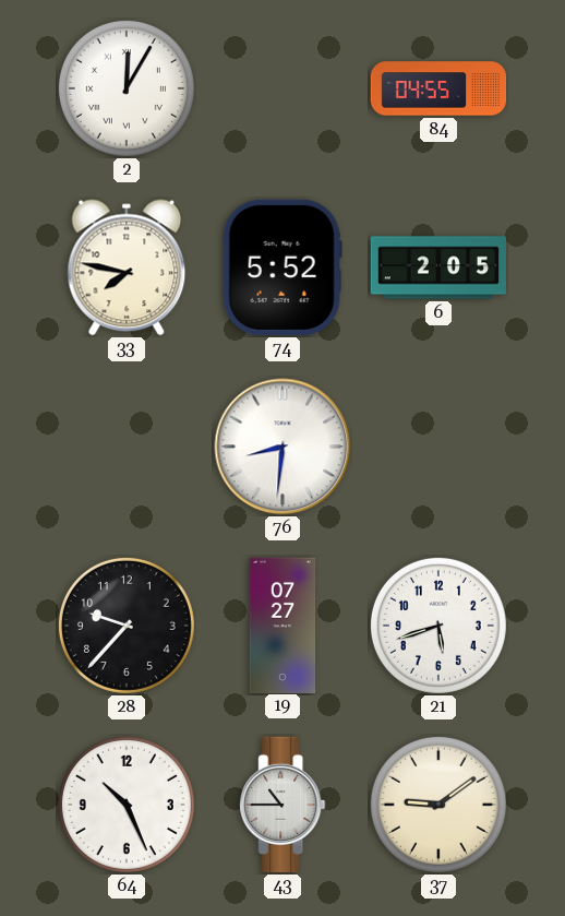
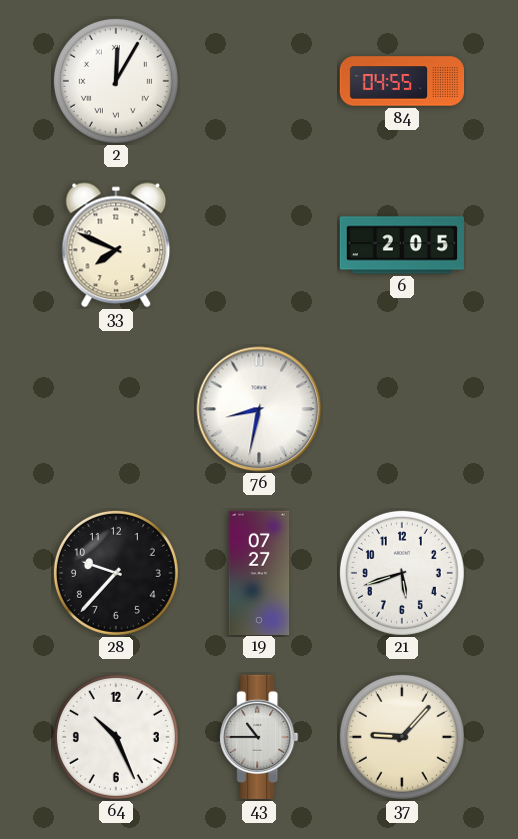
33: 7:47 -> 7:49 (116, 245)
74: 5:52 -> none (282, 267)
76: 8:31 -> 8:32 (259, 409)
37: 9:09 -> 9:07 (402, 737)
